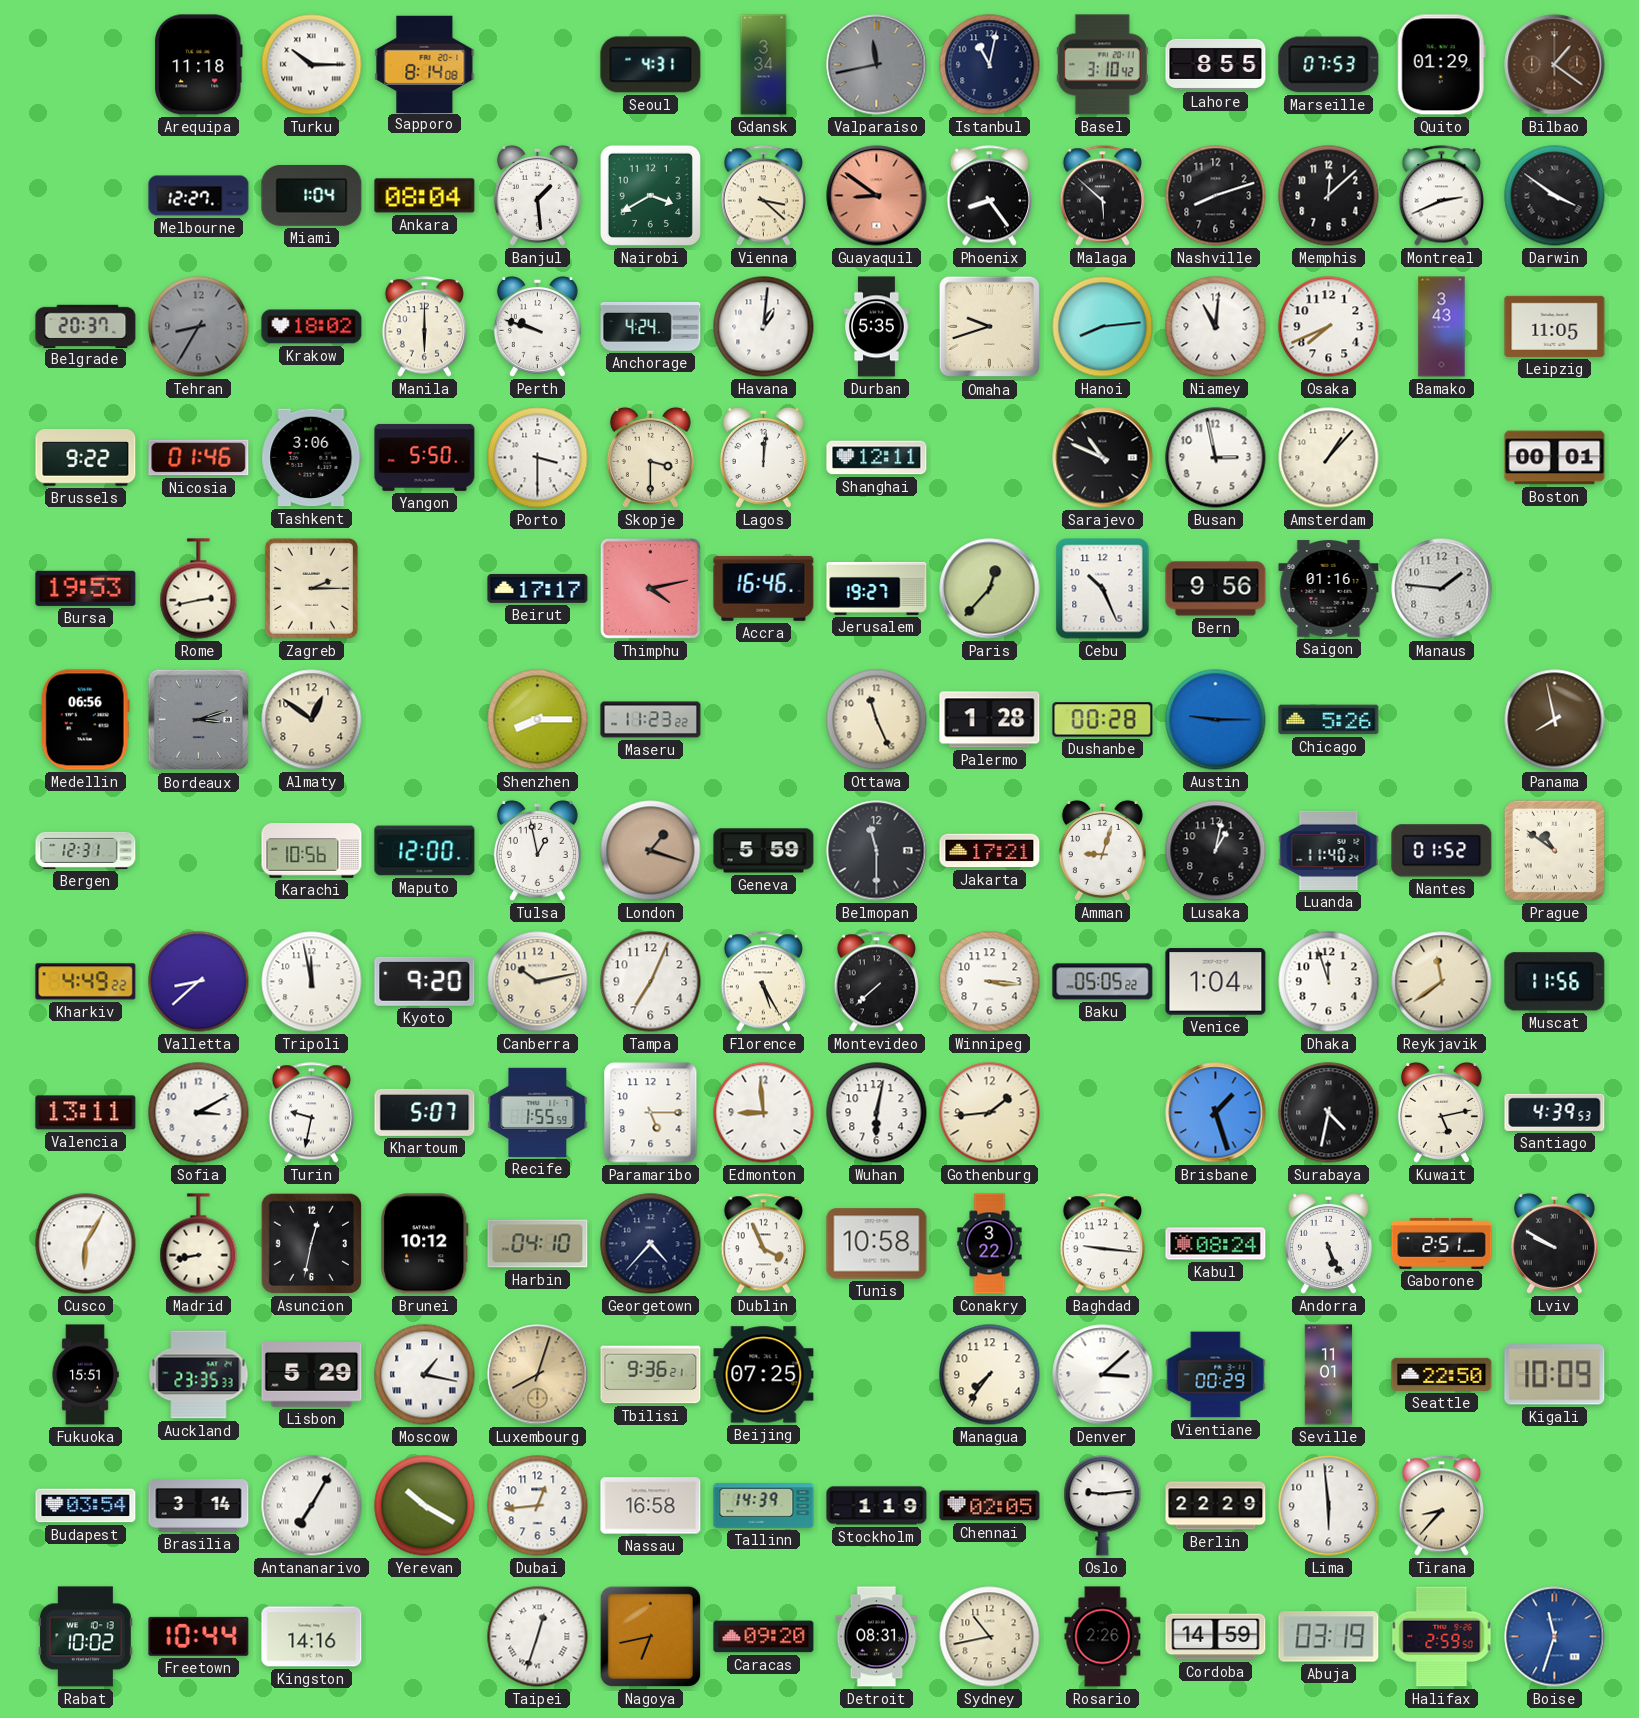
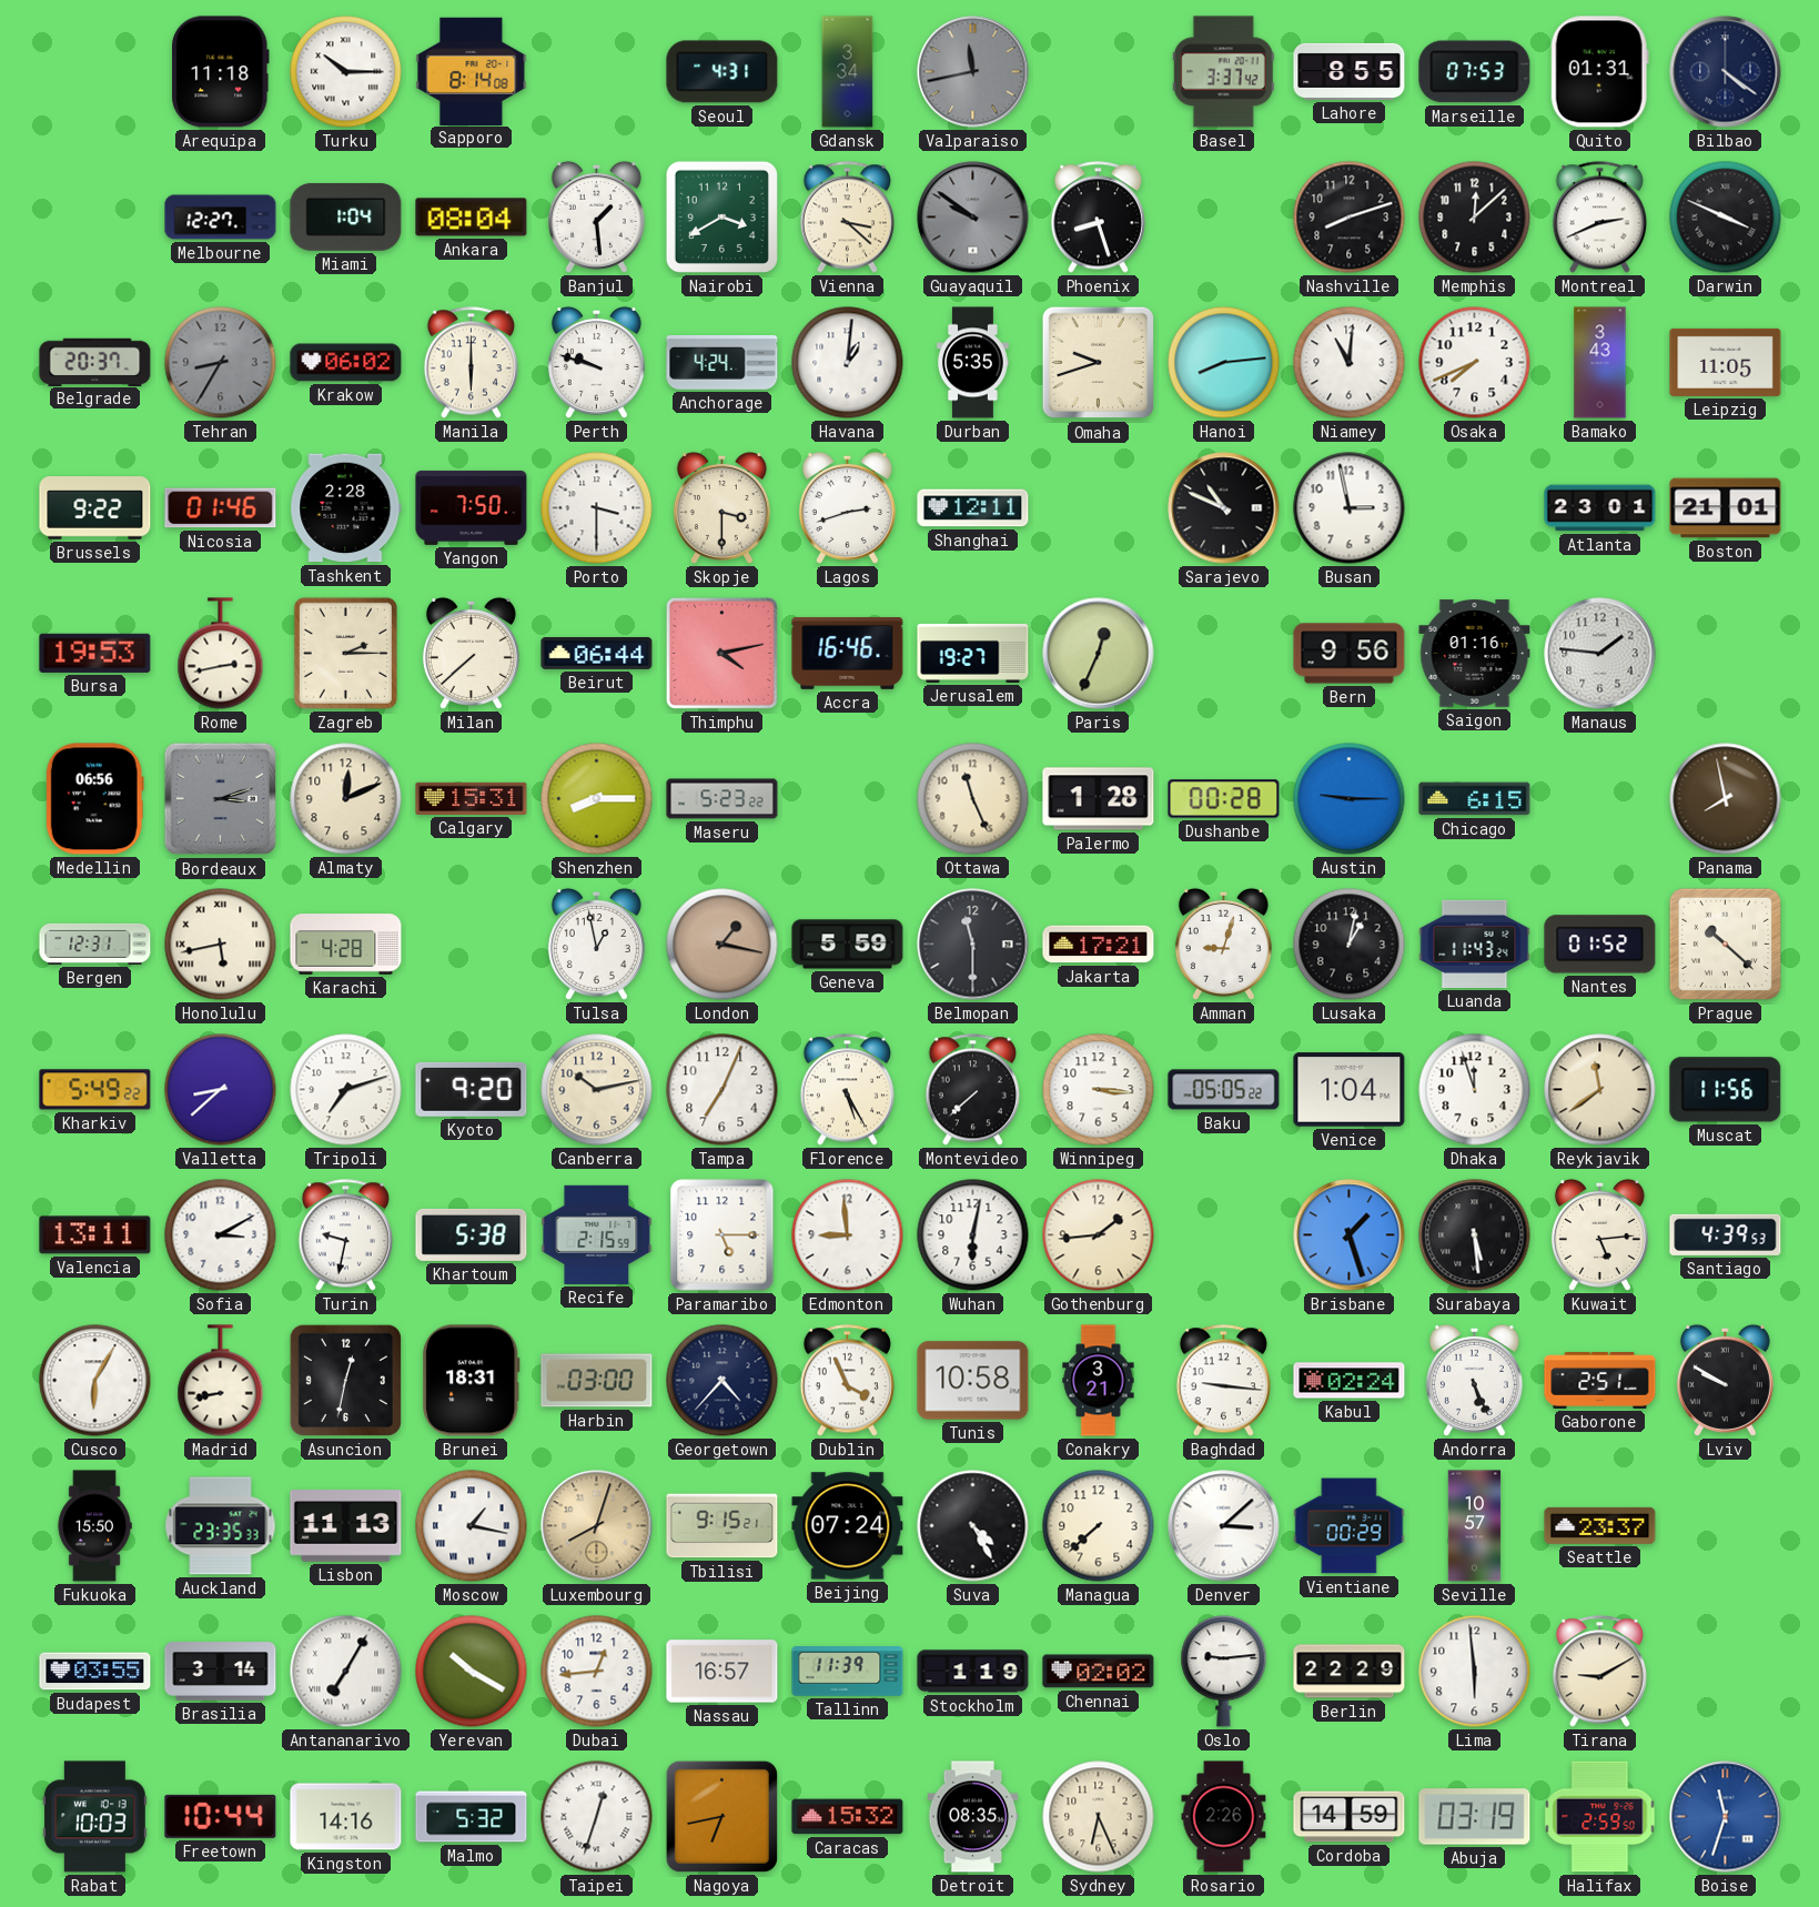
Istanbul: 11:02 -> none (990, 65)
Basel: 3:10 -> 3:37 (1223, 72)
Quito: 01:29 -> 01:31 (1599, 72)
Bilbao: 1:21 -> 4:21 (1726, 72)
Bilbao dial: brown -> navy (1726, 72)
Guayaquil: 8:51 -> 9:51 (973, 218)
Guayaquil dial: salmon -> grey (973, 218)
Phoenix: 8:24 -> 8:27 (1098, 218)
Malaga: 5:52 -> none (1102, 196)
Darwin: 3:51 -> 3:49 (1726, 218)
Krakow: 18:02 -> 06:02 (346, 363)
Tashkent: 3:06 -> 2:28 (346, 508)
Yangon: 5:50 -> 7:50 (472, 507)
Lagos: 12:01 -> 2:42 (847, 507)
Amsterdam: 1:07 -> none (1329, 458)
Atlanta: none -> 23:01 (1600, 508)
Boston: 00:01 -> 21:01 (1726, 508)
Milan: none -> 7:38 (471, 653)
Beirut: 17:17 -> 06:44 (597, 653)
Paris: 12:37 -> 12:34 (1099, 654)
Cebu: 10:26 -> none (1103, 589)
Almaty: 12:51 -> 12:11 (346, 799)
Calgary: none -> 15:31 (472, 798)
Maseru: 11:23 -> 5:23 (722, 799)
Chicago: 5:26 -> 6:15 (1475, 799)
Honolulu: none -> 5:43 (221, 945)
Karachi: 10:56 -> 4:28 (346, 945)
Maputo: 12:00 -> none (425, 851)
London: 1:18 -> 1:17 (722, 945)
Luanda: 11:40 -> 11:43 (1475, 944)
Prague: 10:51 -> 10:22 (1725, 944)
Kharkiv: 4:49 -> 5:49 (95, 1090)
Tripoli: 11:58 -> 7:12 (346, 1090)
Khartoum: 5:07 -> 5:38 (472, 1234)
Recife: 1:55 -> 2:15 (597, 1234)
Surabaya: 4:32 -> 5:29 (1475, 1235)
Kuwait: 5:13 -> 5:14 (1599, 1234)
Brunei: 10:12 -> 18:31 (472, 1381)
Harbin: 04:10 -> 03:00 (597, 1381)
Conakry: 3:22 -> 3:21 (1099, 1381)
Kabul: 08:24 -> 02:24 (1350, 1381)
Fukuoka: 15:51 -> 15:50 (94, 1526)
Lisbon: 5:29 -> 11:13 (346, 1526)
Tbilisi: 9:36 -> 9:15 (722, 1526)
Beijing: 07:25 -> 07:24 (848, 1526)
Suva: none -> 4:25 (973, 1526)
Managua: 7:36 -> 7:38 (1099, 1526)
Seville: 11:01 -> 10:57 (1475, 1526)
Seattle: 22:50 -> 23:37 (1600, 1525)
Kigali: 10:09 -> none (1555, 1375)
Budapest: 03:54 -> 03:55 (95, 1672)
Nassau: 16:58 -> 16:57 (722, 1672)
Tallinn: 14:39 -> 11:39 (848, 1672)
Chennai: 02:05 -> 02:02 (1099, 1672)
Tirana: 8:37 -> 9:10 (1599, 1672)
Rabat: 10:02 -> 10:03 (94, 1817)
Malmo: none -> 5:32 (472, 1817)
Caracas: 09:20 -> 15:32 (848, 1817)
Detroit: 08:31 -> 08:35 (973, 1817)
Sydney: 10:43 -> 6:26 (1099, 1817)
